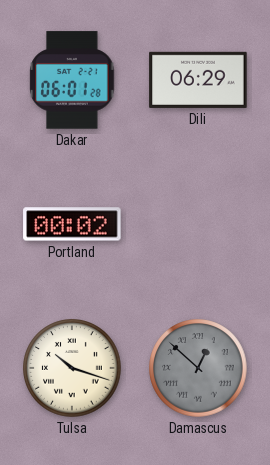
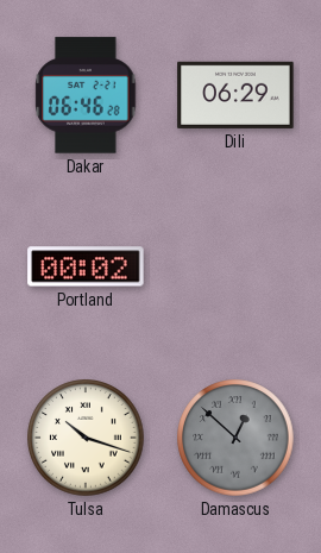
Dakar: 06:01 -> 06:46 (86, 95)
